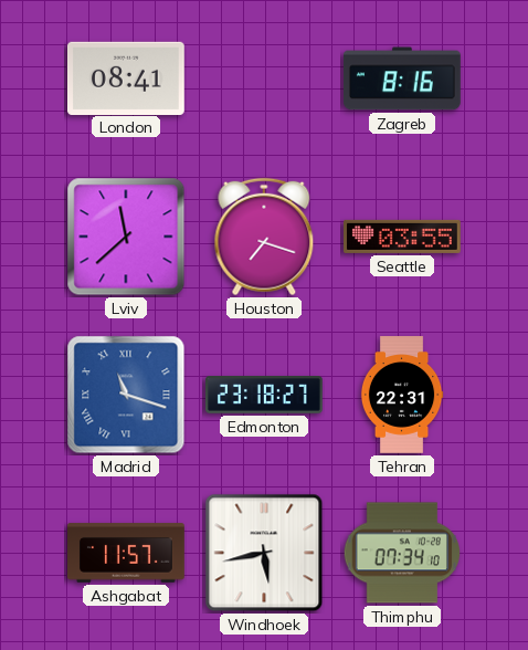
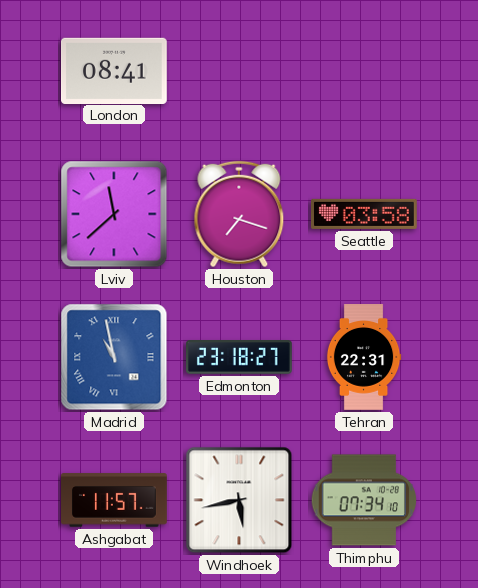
Zagreb: 8:16 -> none (402, 78)
Seattle: 03:55 -> 03:58 (365, 214)
Madrid: 11:18 -> 10:58 (114, 357)
